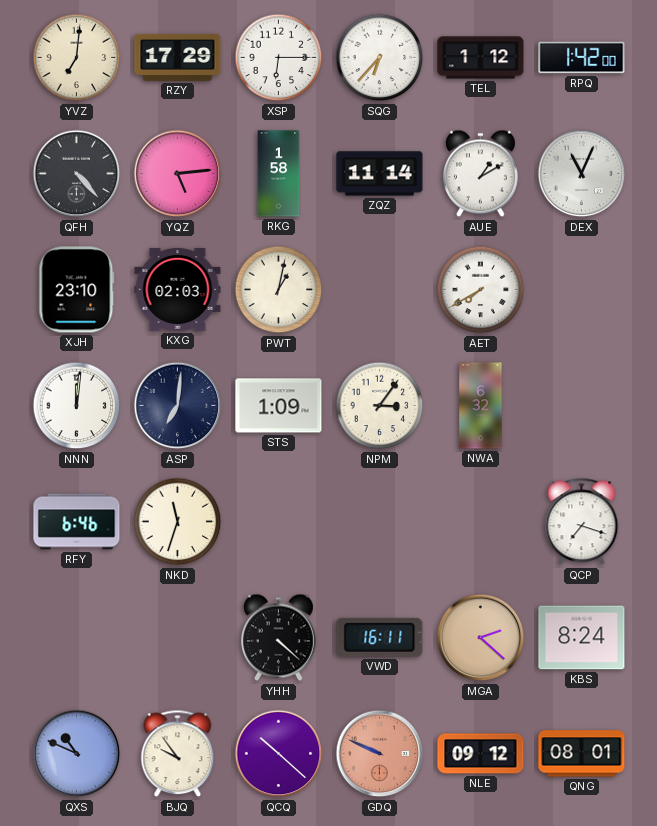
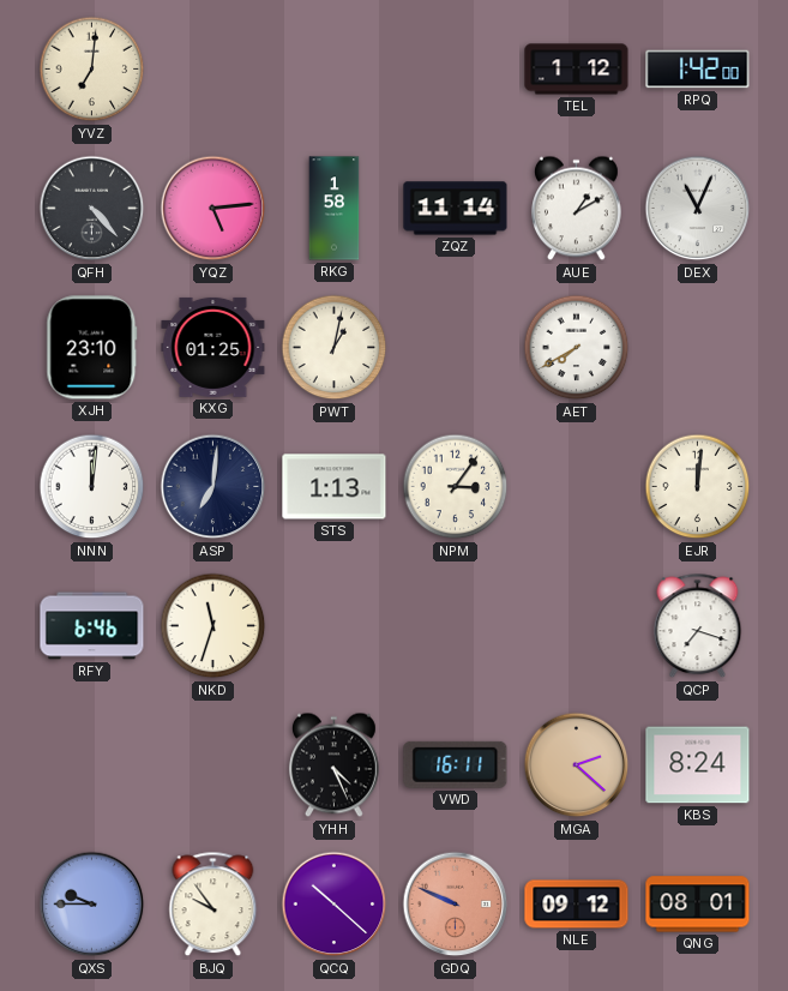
RZY: 17:29 -> none (178, 57)
XSP: 6:15 -> none (279, 58)
SQG: 6:37 -> none (380, 58)
KXG: 02:03 -> 01:25 (213, 347)
STS: 1:09 -> 1:13 (335, 487)
NWA: 6:32 -> none (481, 406)
EJR: none -> 12:01 (698, 487)
YHH: 4:22 -> 4:26 (333, 765)
QXS: 10:49 -> 9:45 (92, 905)
